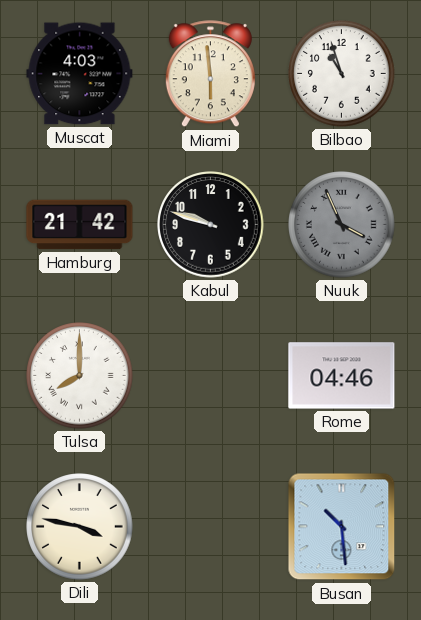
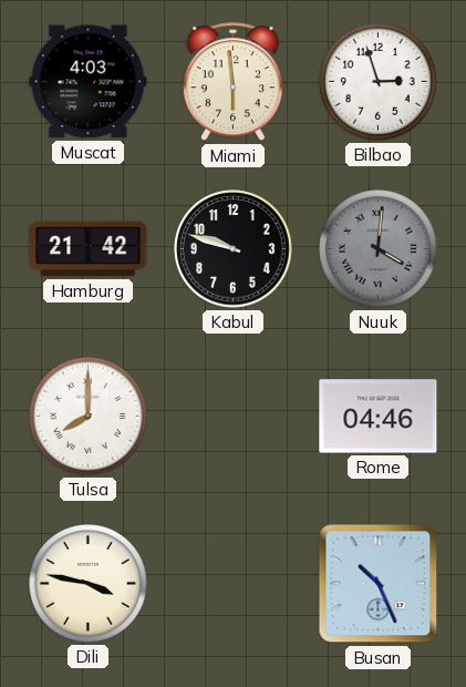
Bilbao: 10:57 -> 2:57 (379, 82)
Nuuk: 3:56 -> 4:01 (379, 249)
Busan: 10:29 -> 10:26 (379, 584)
